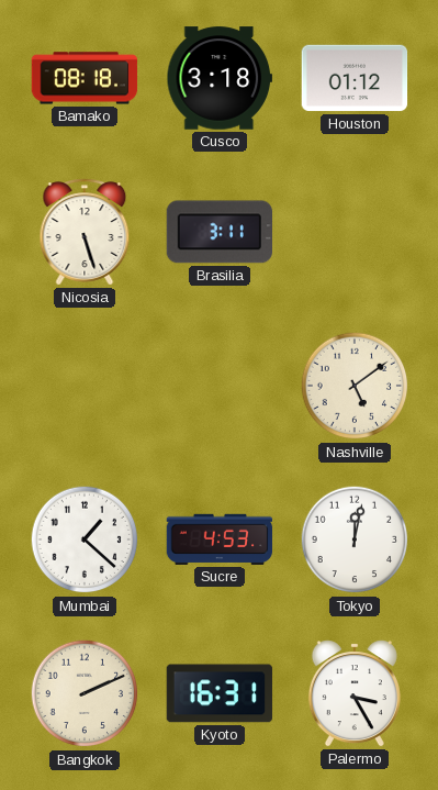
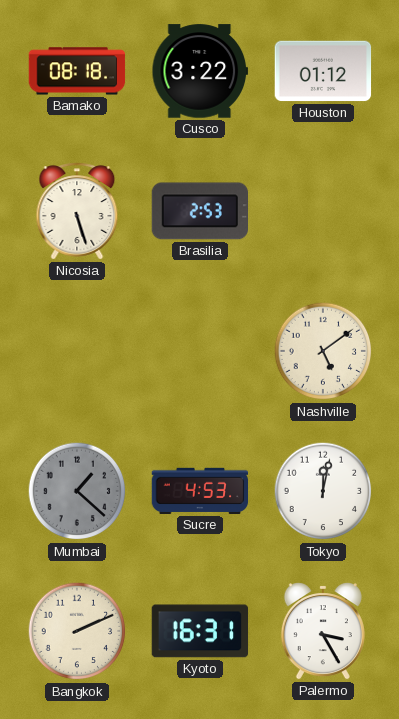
Cusco: 3:18 -> 3:22 (200, 71)
Brasilia: 3:11 -> 2:53 (199, 211)
Mumbai dial: white -> grey (77, 491)
